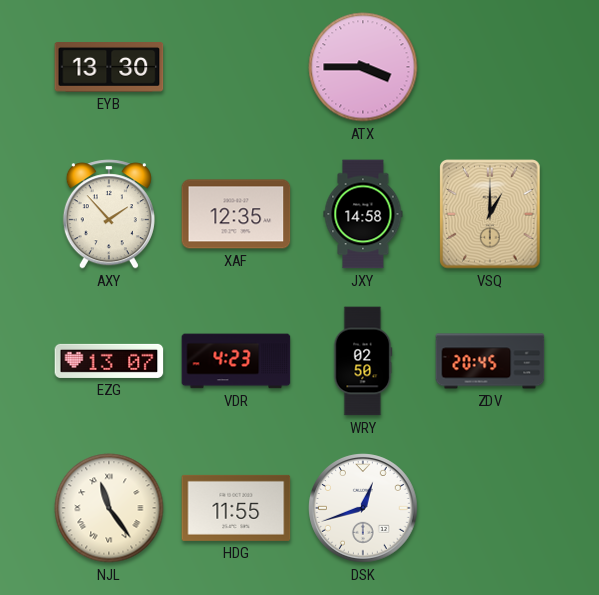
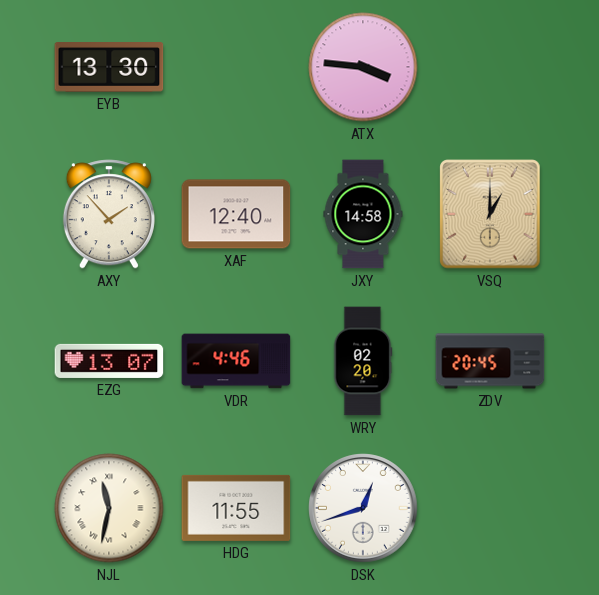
ATX: 3:45 -> 3:46 (363, 67)
XAF: 12:35 -> 12:40 (236, 214)
VDR: 4:23 -> 4:46 (236, 361)
WRY: 02:50 -> 02:20 (363, 361)
NJL: 11:24 -> 11:32 (109, 508)
